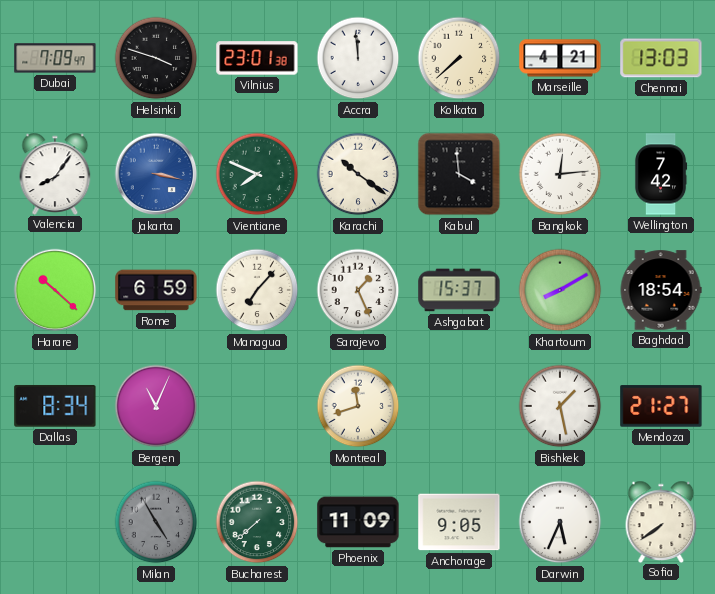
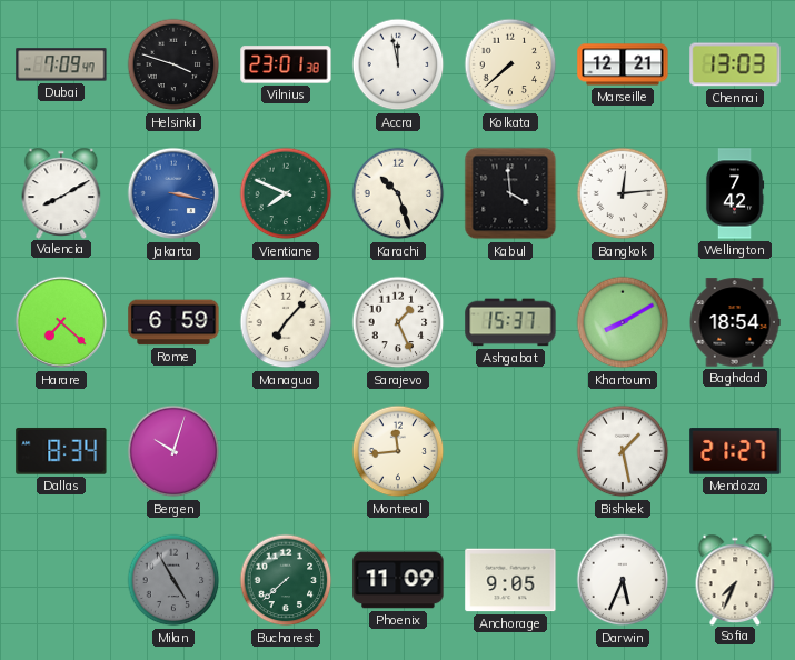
Accra: 11:59 -> 11:58 (398, 64)
Marseille: 4:21 -> 12:21 (623, 64)
Valencia: 8:06 -> 8:10 (61, 192)
Karachi: 10:21 -> 10:27 (398, 193)
Harare: 10:22 -> 7:22 (61, 322)
Bergen: 11:04 -> 10:03 (173, 451)
Montreal: 11:42 -> 11:44 (398, 451)
Sofia: 7:39 -> 7:34 (735, 579)
